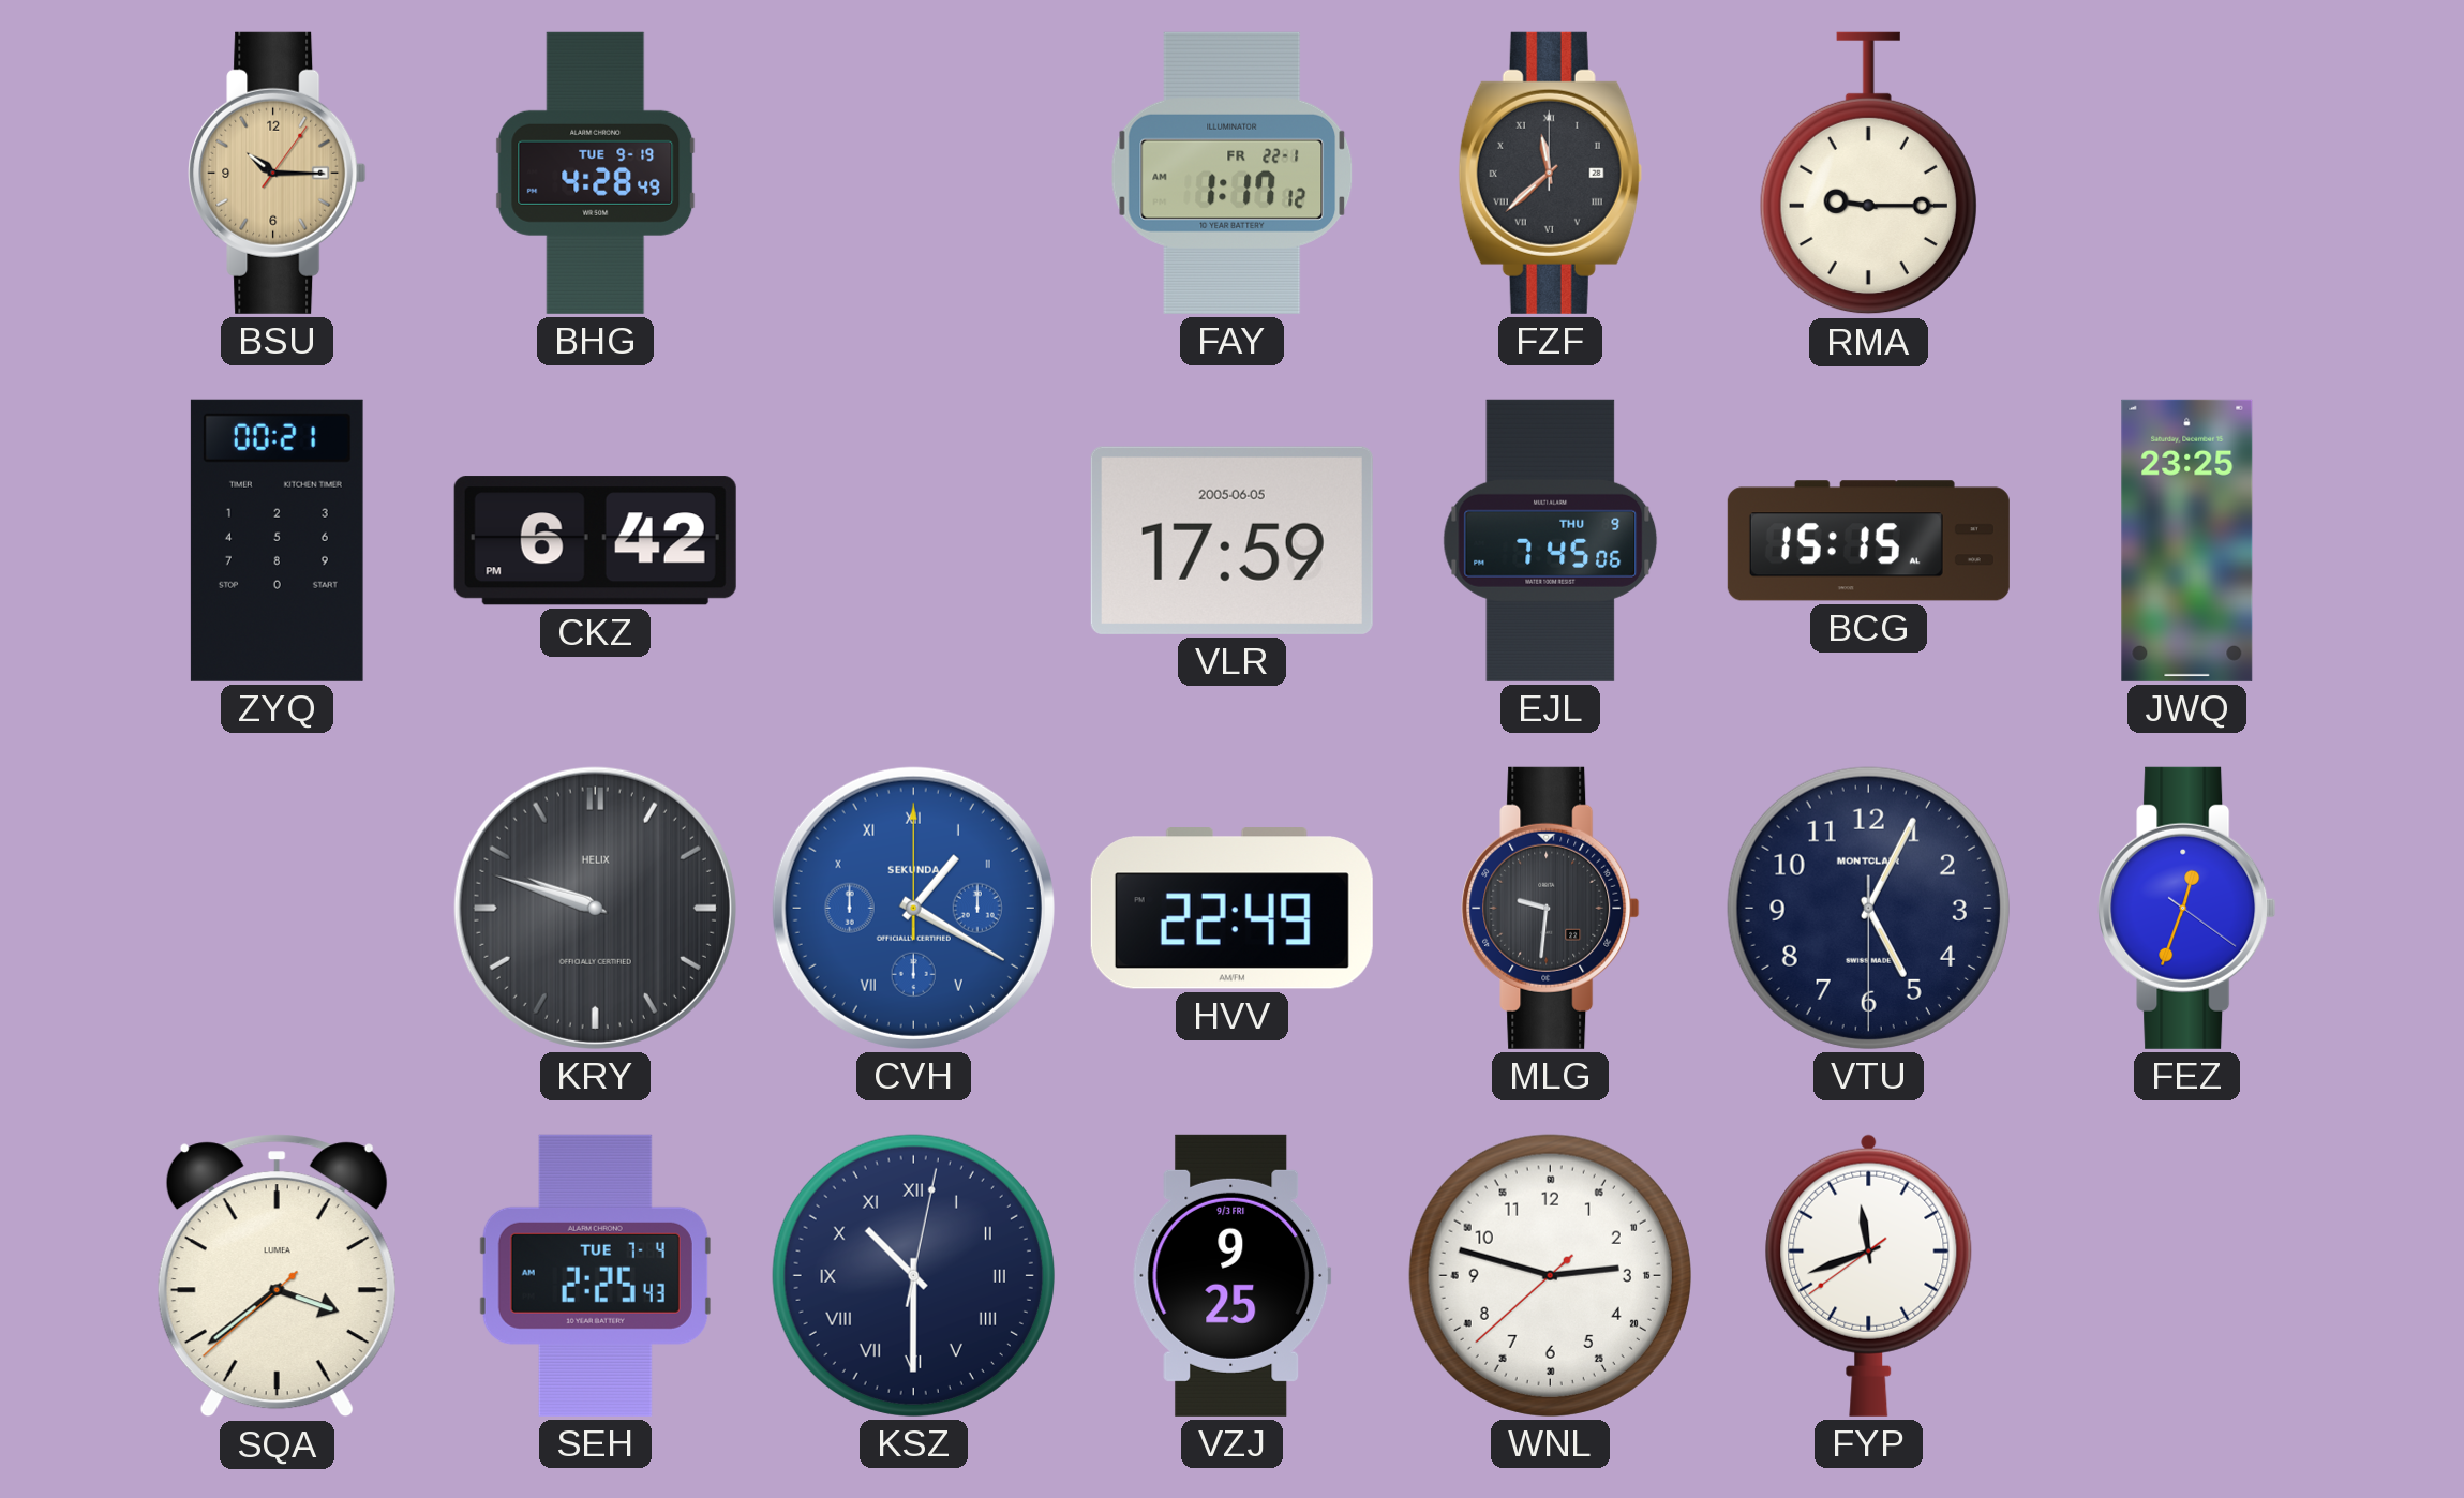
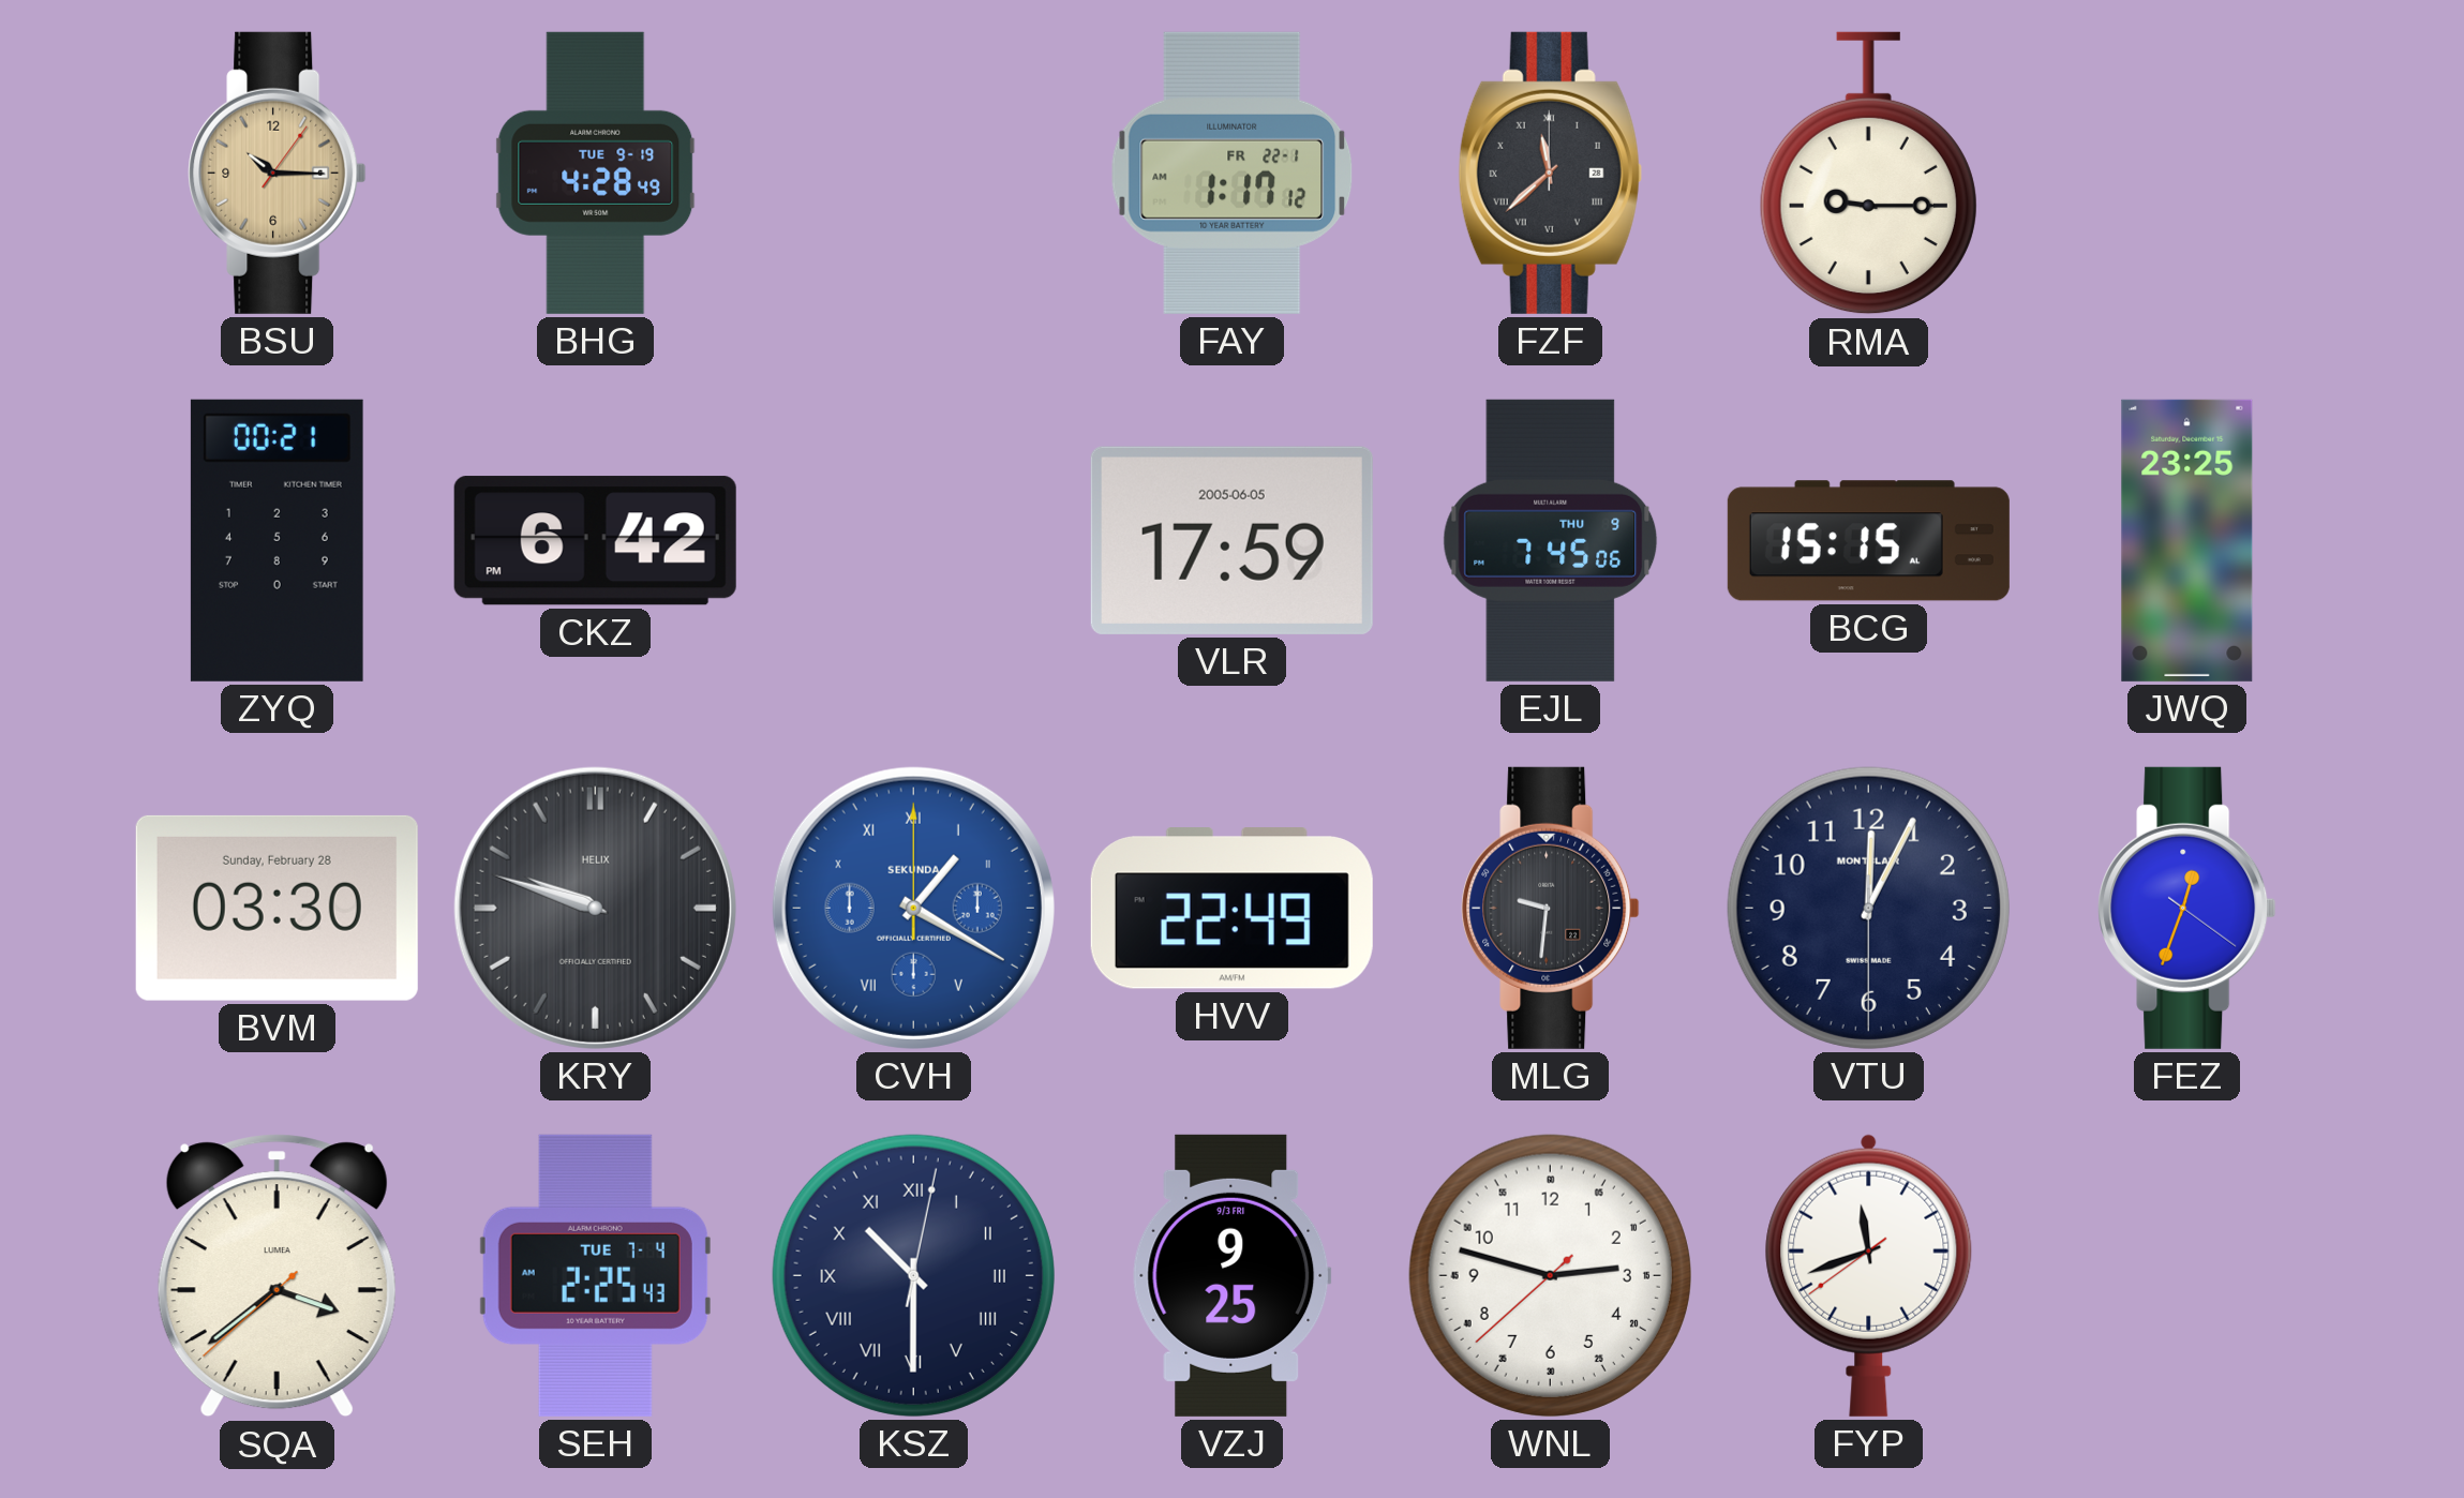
BVM: none -> 03:30 (277, 908)
VTU: 5:04 -> 12:04 (1868, 908)
